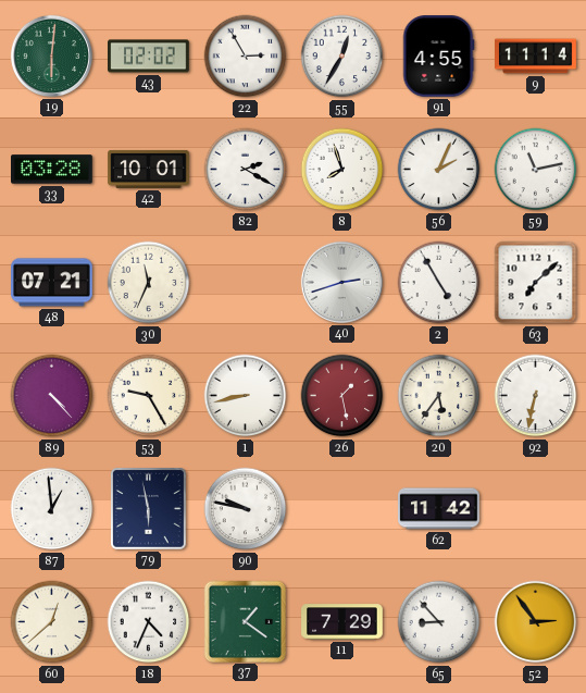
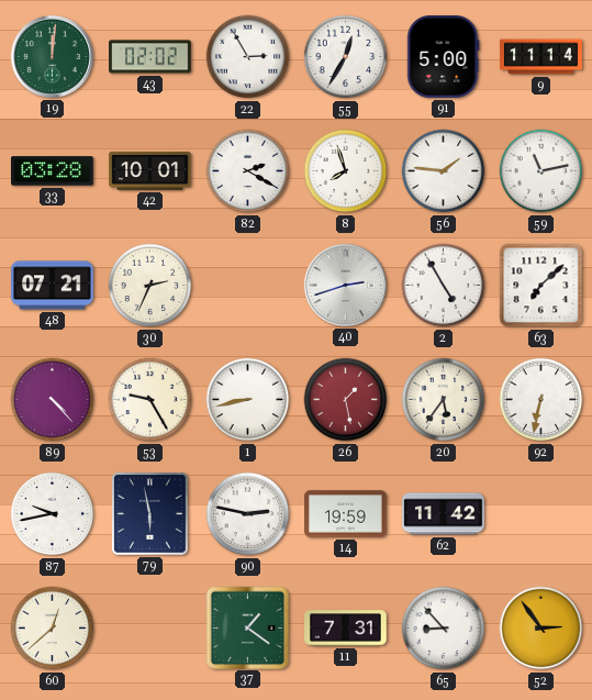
19: 6:01 -> 12:01 (52, 56)
91: 4:55 -> 5:00 (443, 57)
56: 2:04 -> 1:46 (444, 171)
30: 11:34 -> 2:34 (150, 286)
87: 12:59 -> 9:43 (53, 514)
90: 9:47 -> 2:47 (248, 514)
14: none -> 19:59 (346, 514)
18: 4:34 -> none (149, 622)
11: 7:29 -> 7:31 (346, 629)
